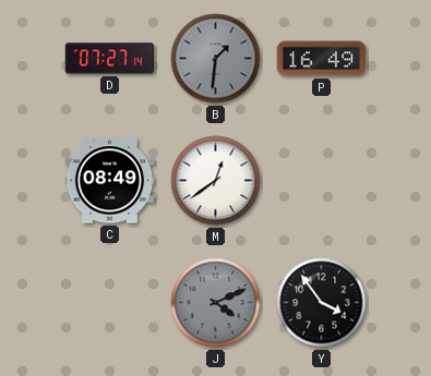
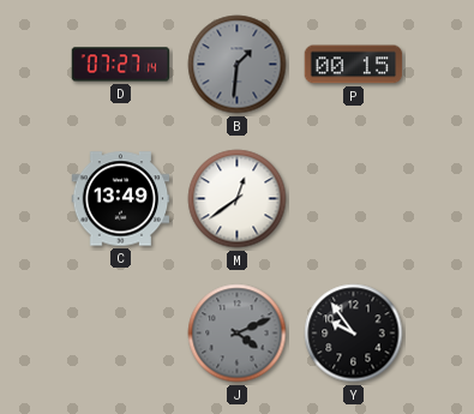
P: 16:49 -> 00:15 (354, 65)
C: 08:49 -> 13:49 (121, 199)
Y: 3:54 -> 9:54 (354, 334)
